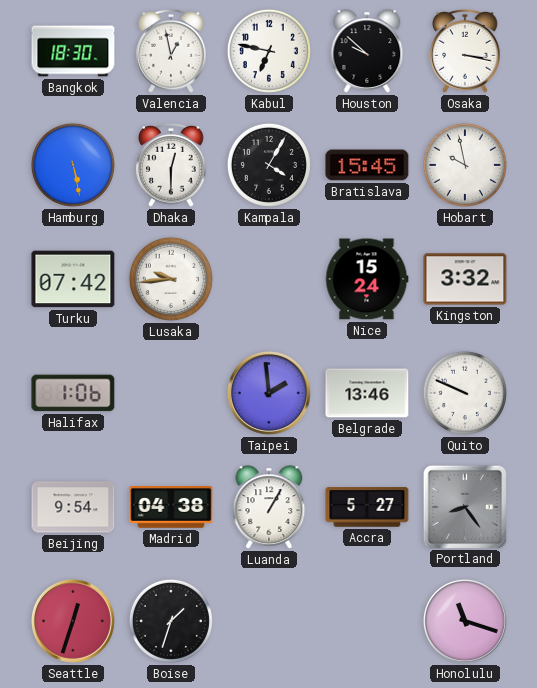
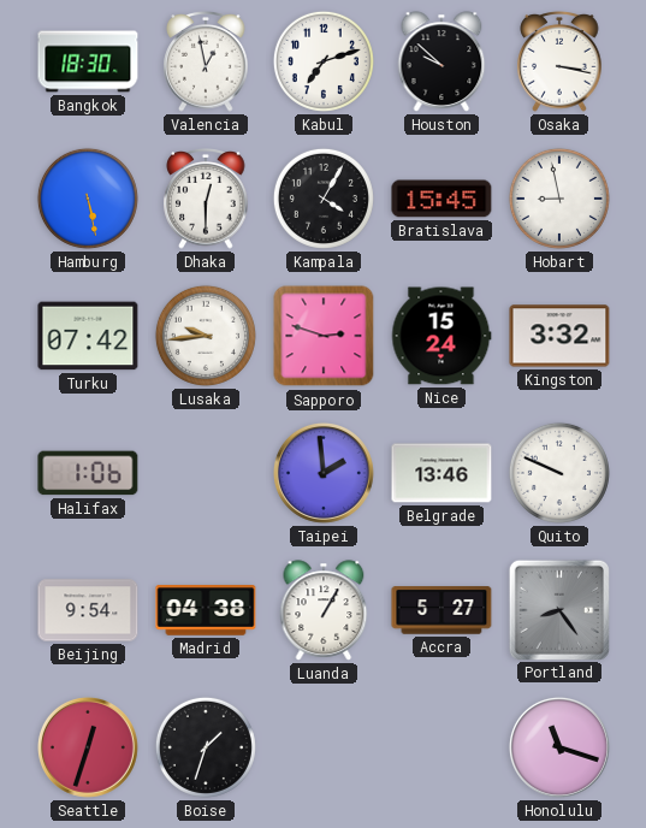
Kabul: 6:47 -> 7:12 (324, 61)
Hobart: 9:58 -> 8:58 (559, 199)
Sapporo: none -> 2:48 (324, 336)
